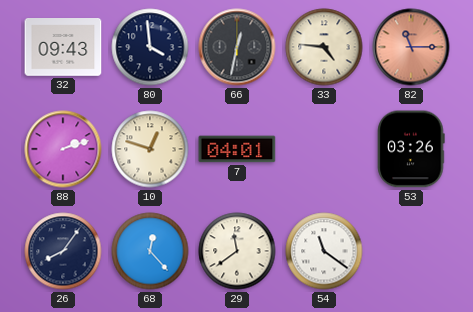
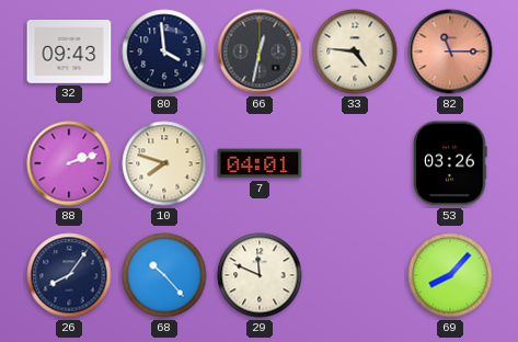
10: 12:48 -> 7:48 (164, 163)
68: 12:23 -> 10:23 (164, 275)
29: 11:39 -> 11:49 (260, 275)
54: 11:21 -> none (324, 251)
69: none -> 8:07 (450, 275)
